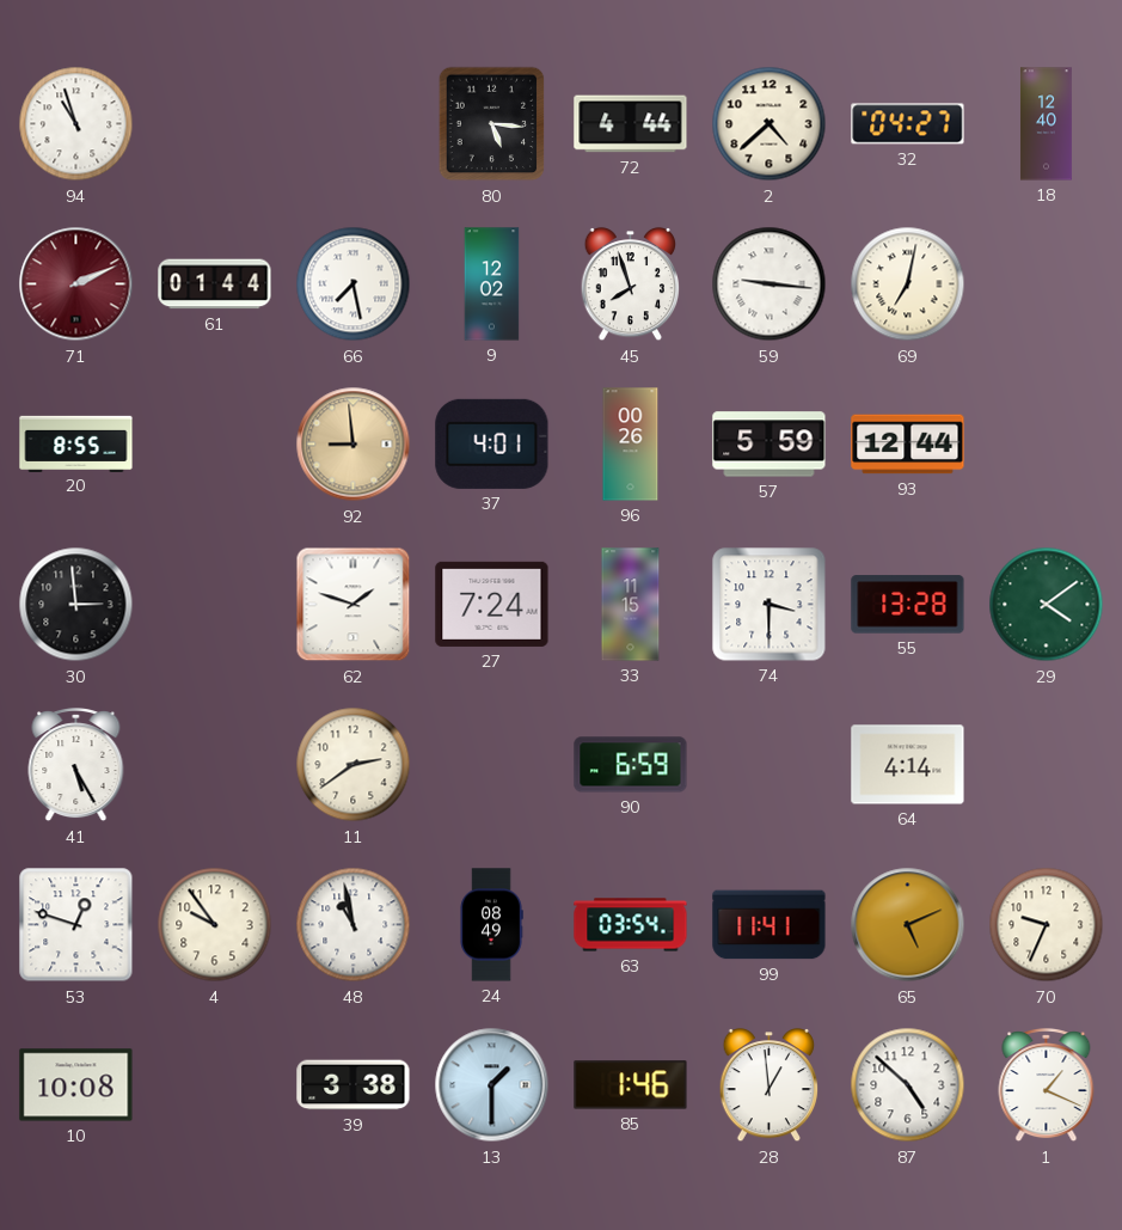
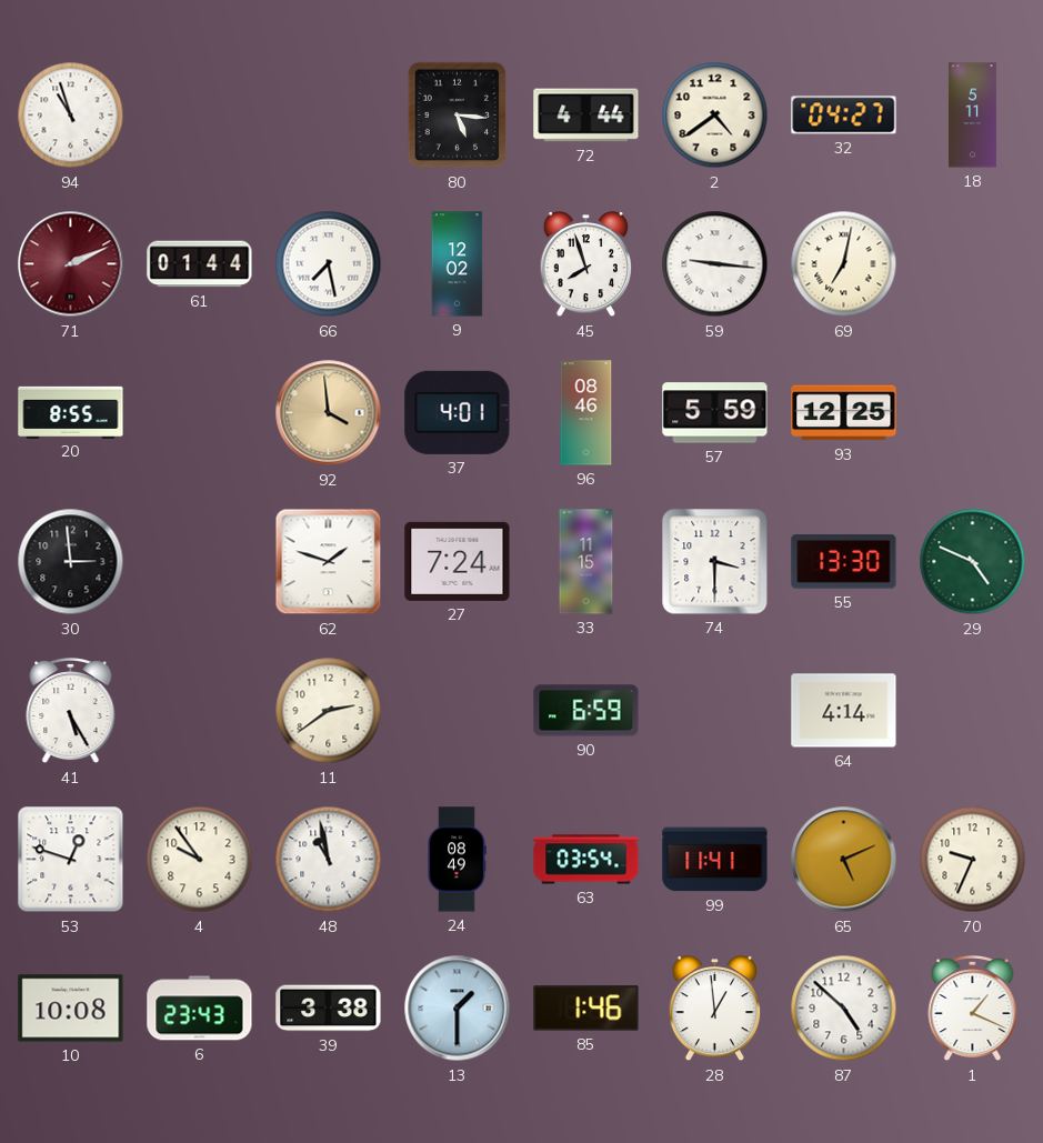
2: 4:38 -> 4:39 (715, 116)
18: 12:40 -> 5:11 (972, 116)
92: 8:59 -> 3:59 (329, 413)
96: 00:26 -> 08:46 (586, 413)
93: 12:44 -> 12:25 (844, 413)
55: 13:28 -> 13:30 (844, 562)
29: 4:09 -> 4:49 (973, 562)
6: none -> 23:43 (200, 1009)
